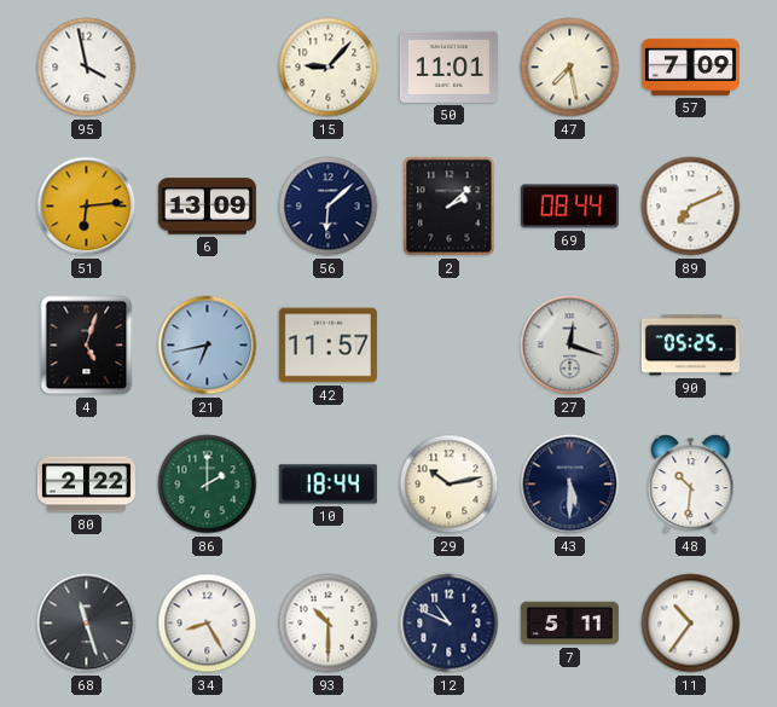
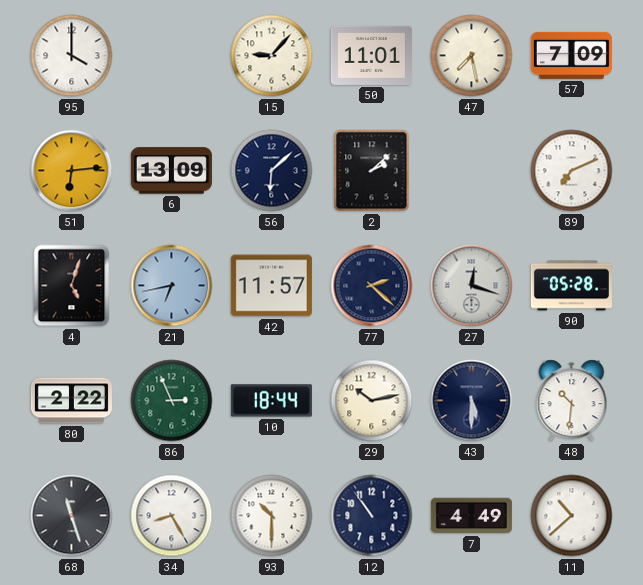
95: 3:58 -> 4:00 (72, 56)
69: 08:44 -> none (569, 207)
77: none -> 2:22 (372, 286)
90: 05:25 -> 05:28 (571, 286)
86: 2:00 -> 2:56 (172, 401)
12: 10:49 -> 10:54 (372, 516)
7: 5:11 -> 4:49 (471, 516)
11: 10:36 -> 10:38 (572, 516)
